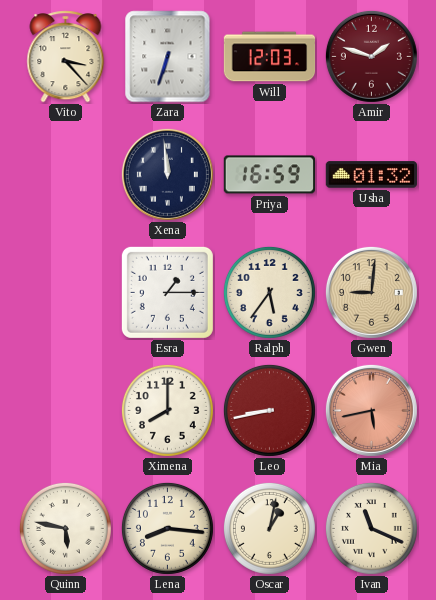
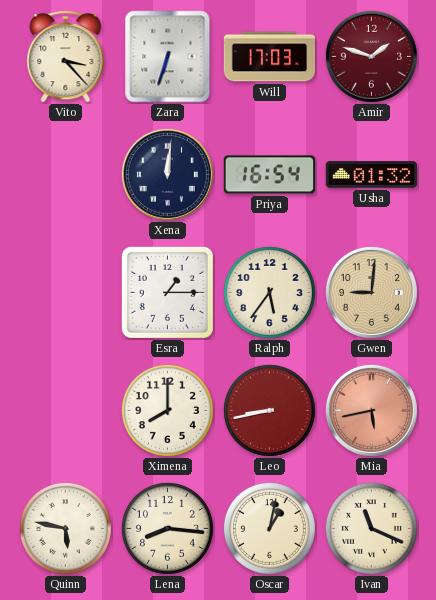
Will: 12:03 -> 17:03 (270, 57)
Xena: 11:59 -> 12:01 (167, 174)
Priya: 16:59 -> 16:54 (270, 175)
